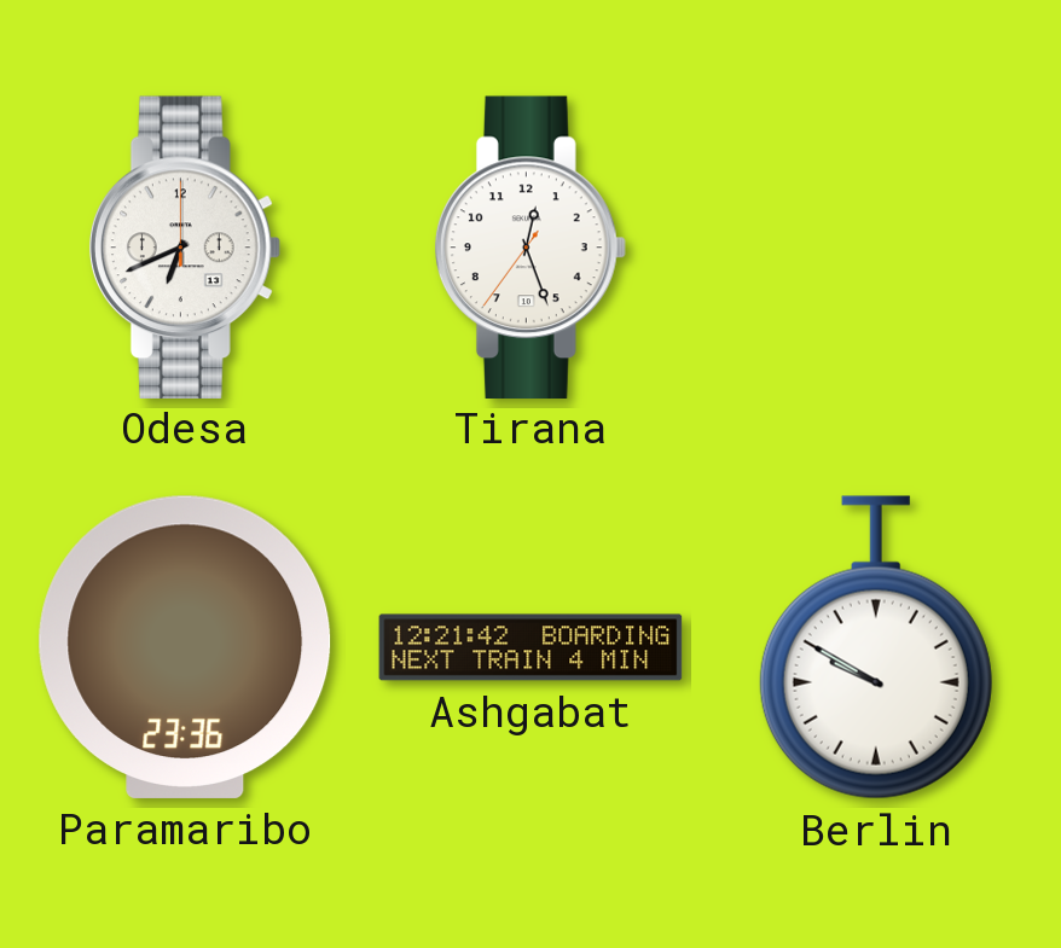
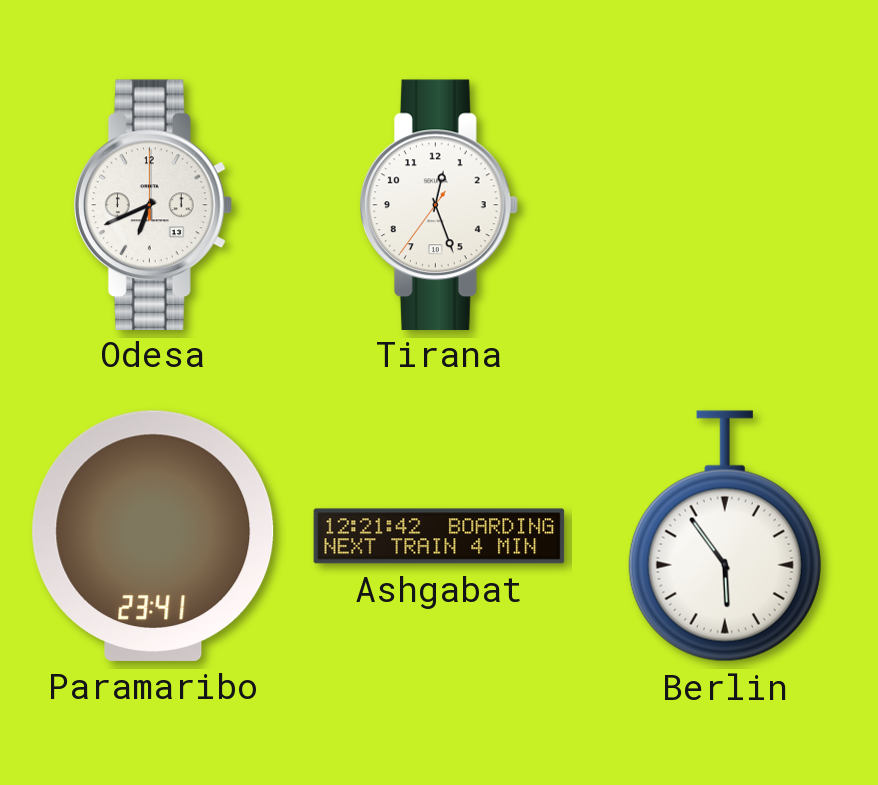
Paramaribo: 23:36 -> 23:41 (153, 536)
Berlin: 9:50 -> 5:54 (725, 536)
